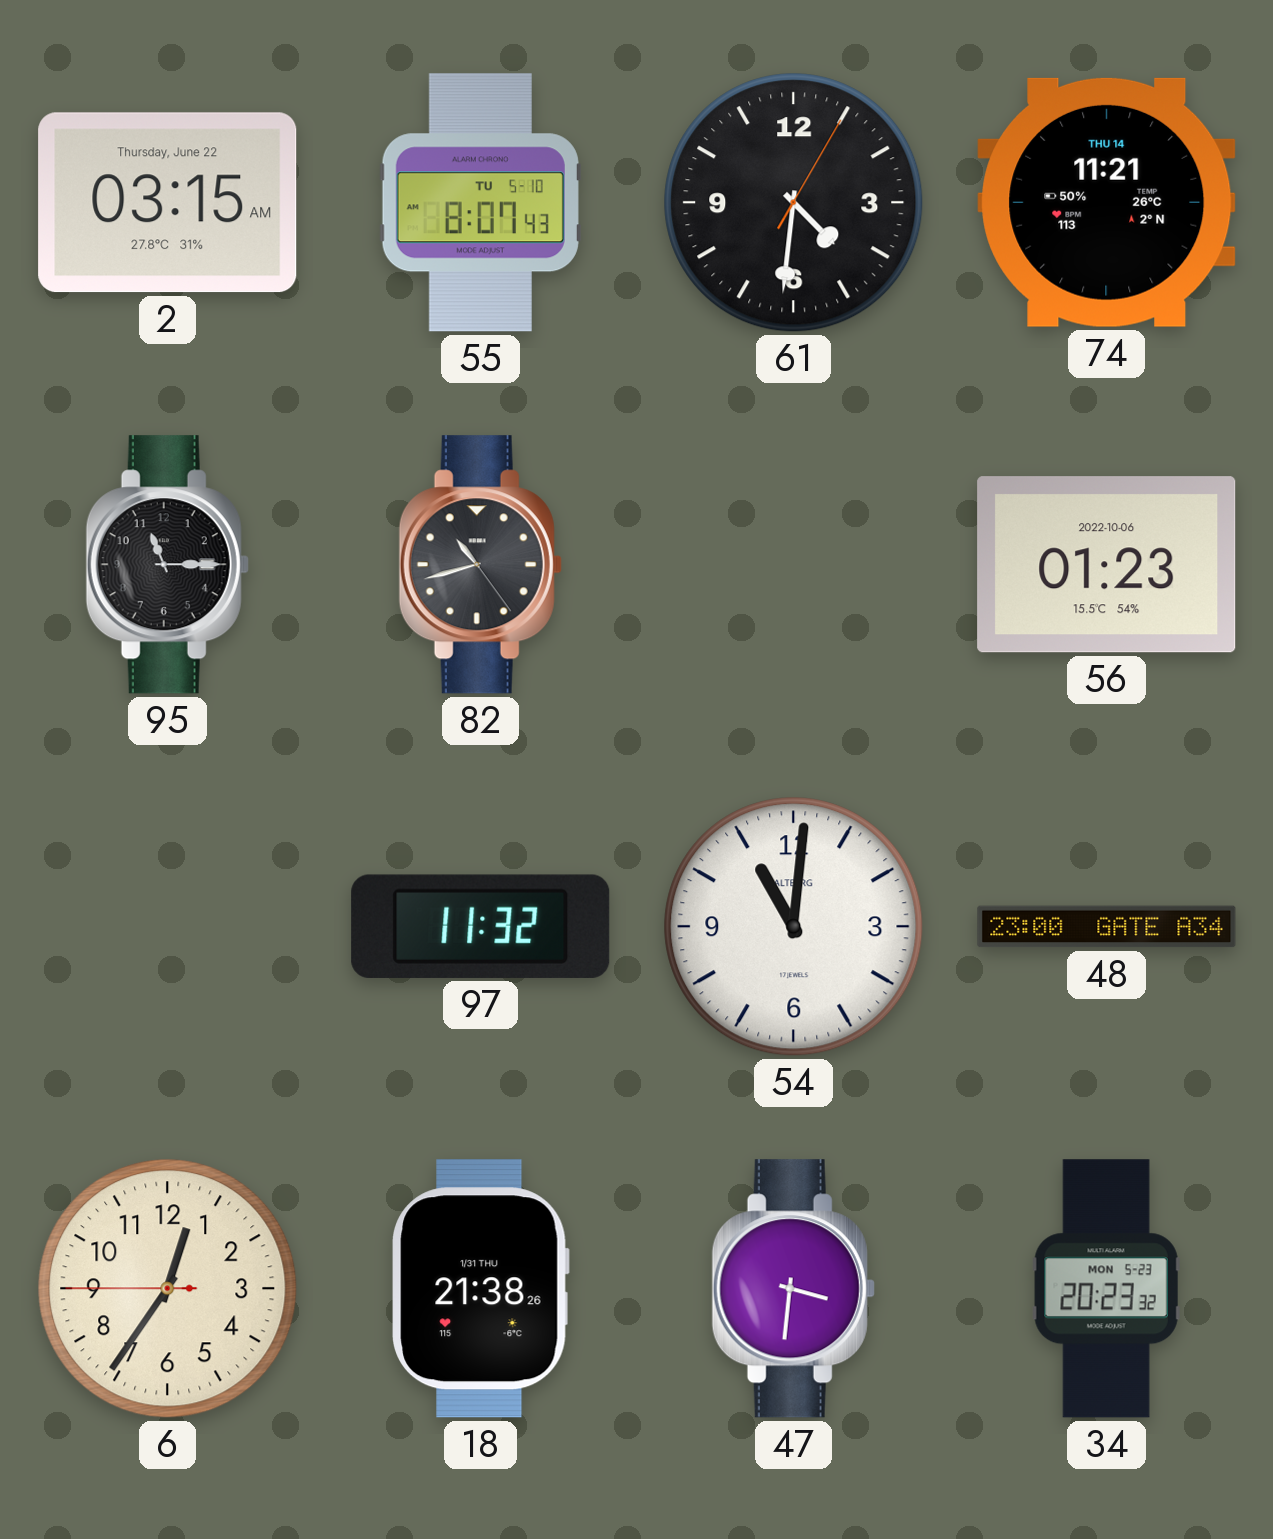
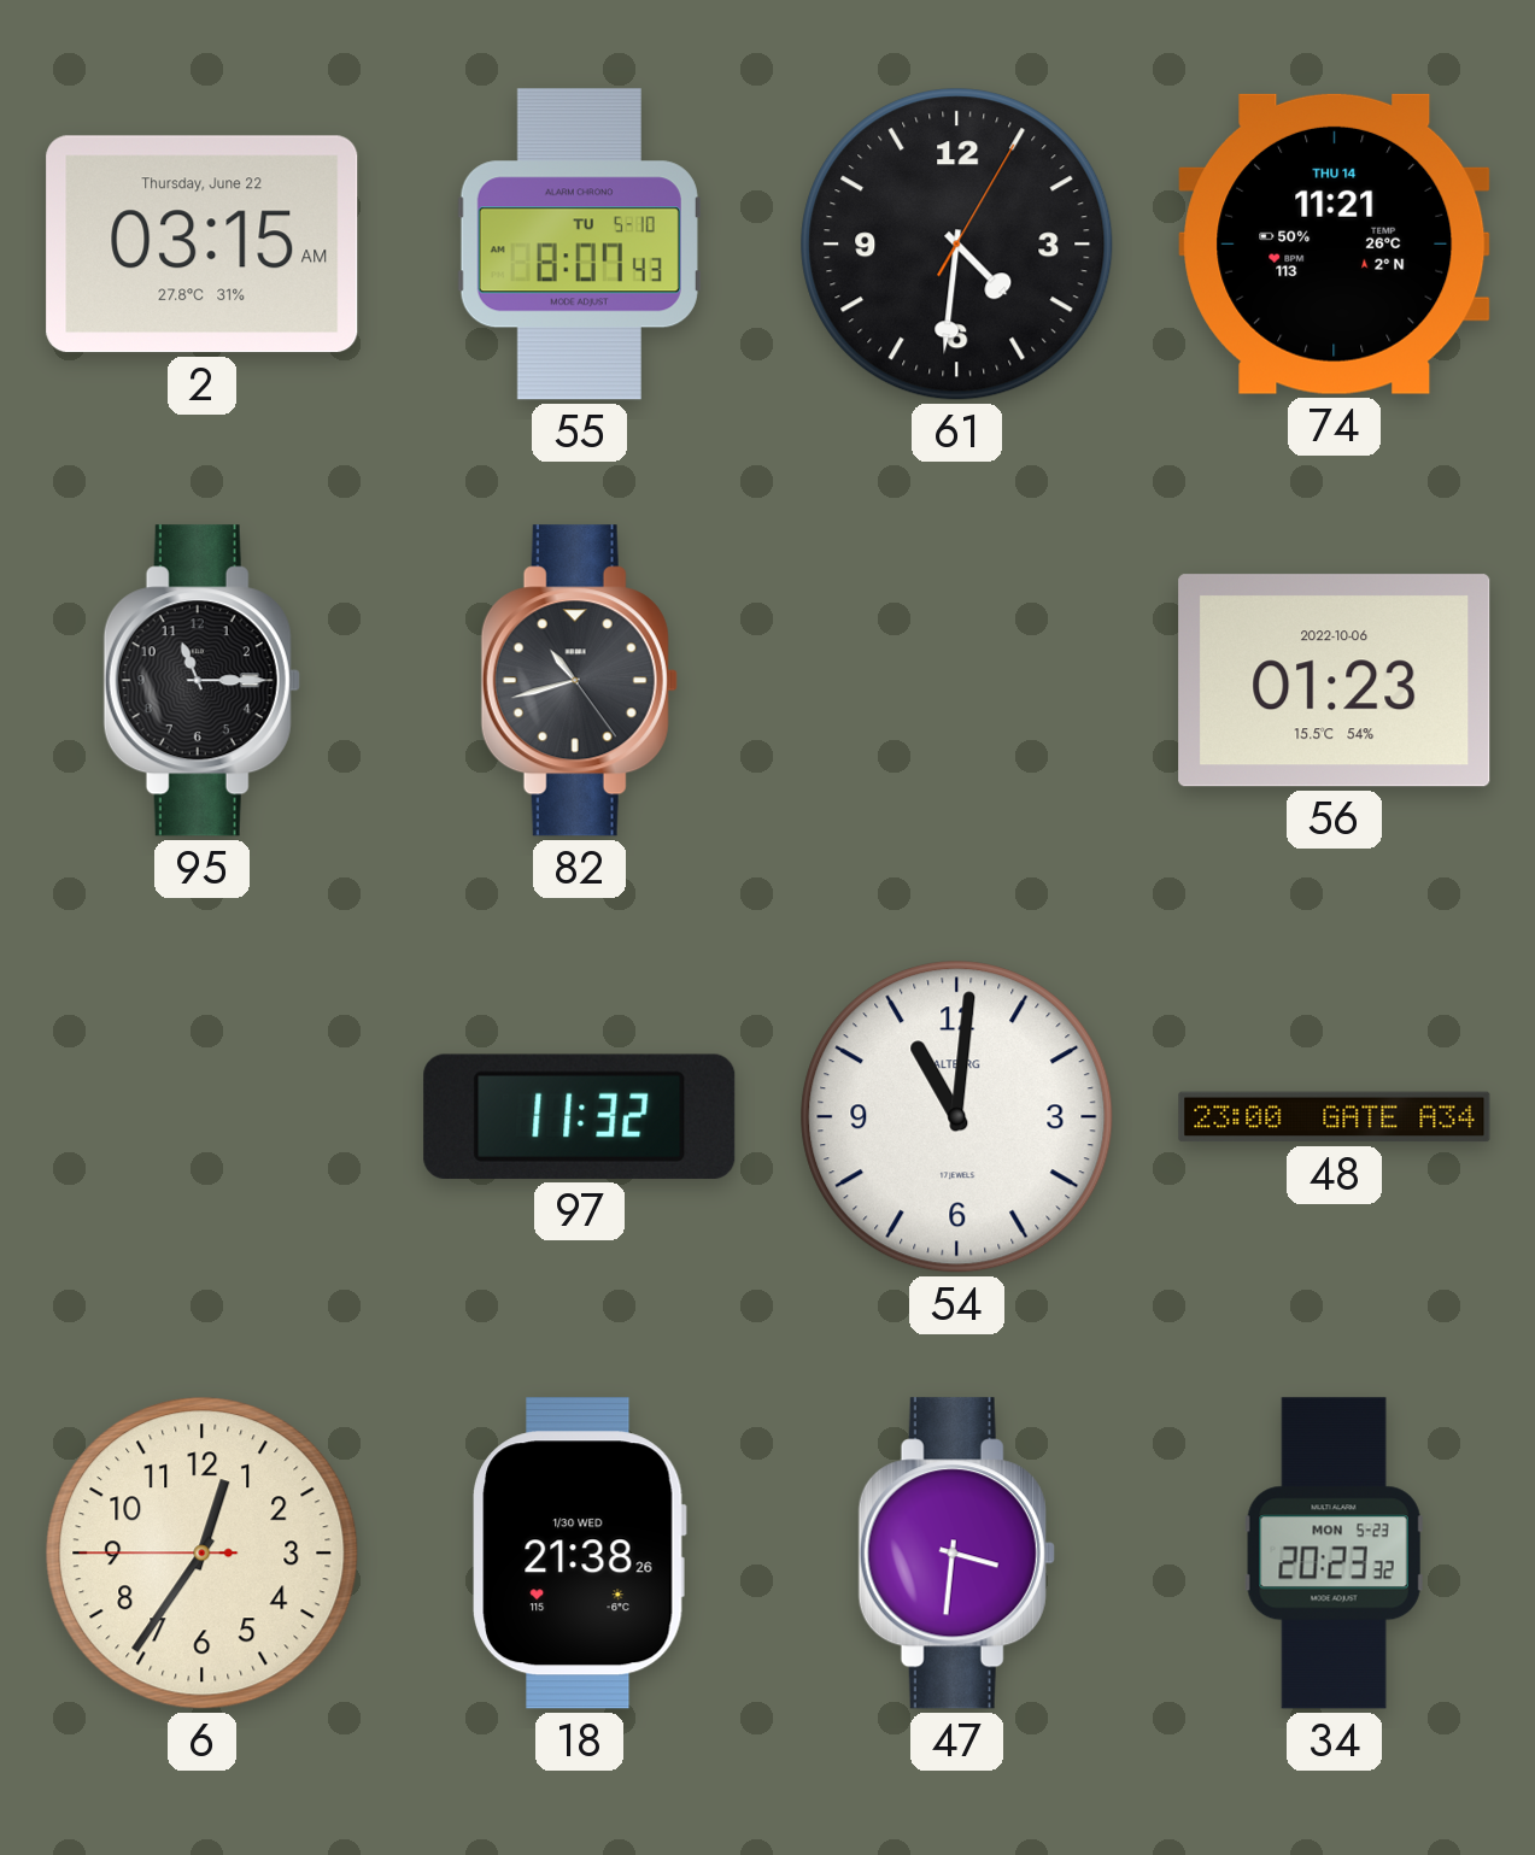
18 date: 1/31 THU -> 1/30 WED (579, 1554)
